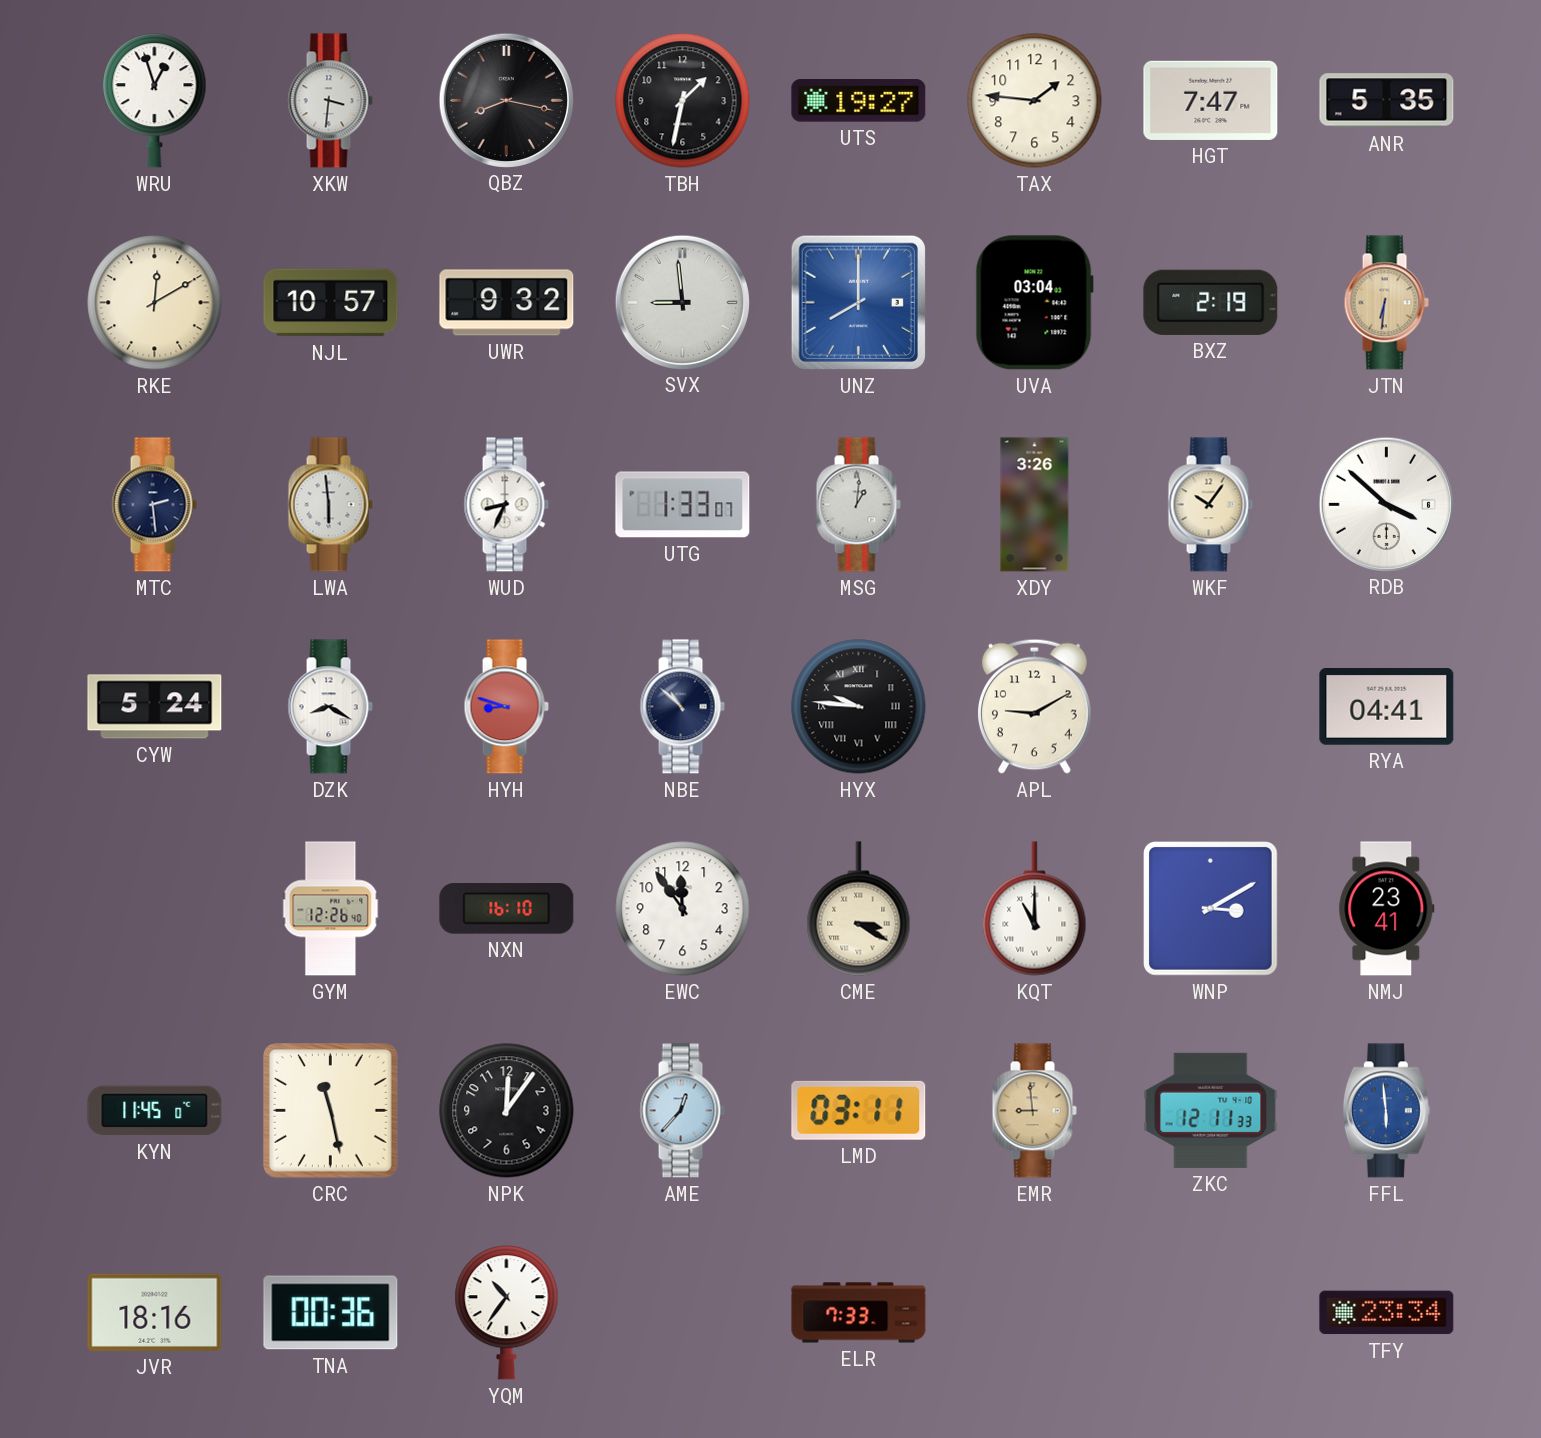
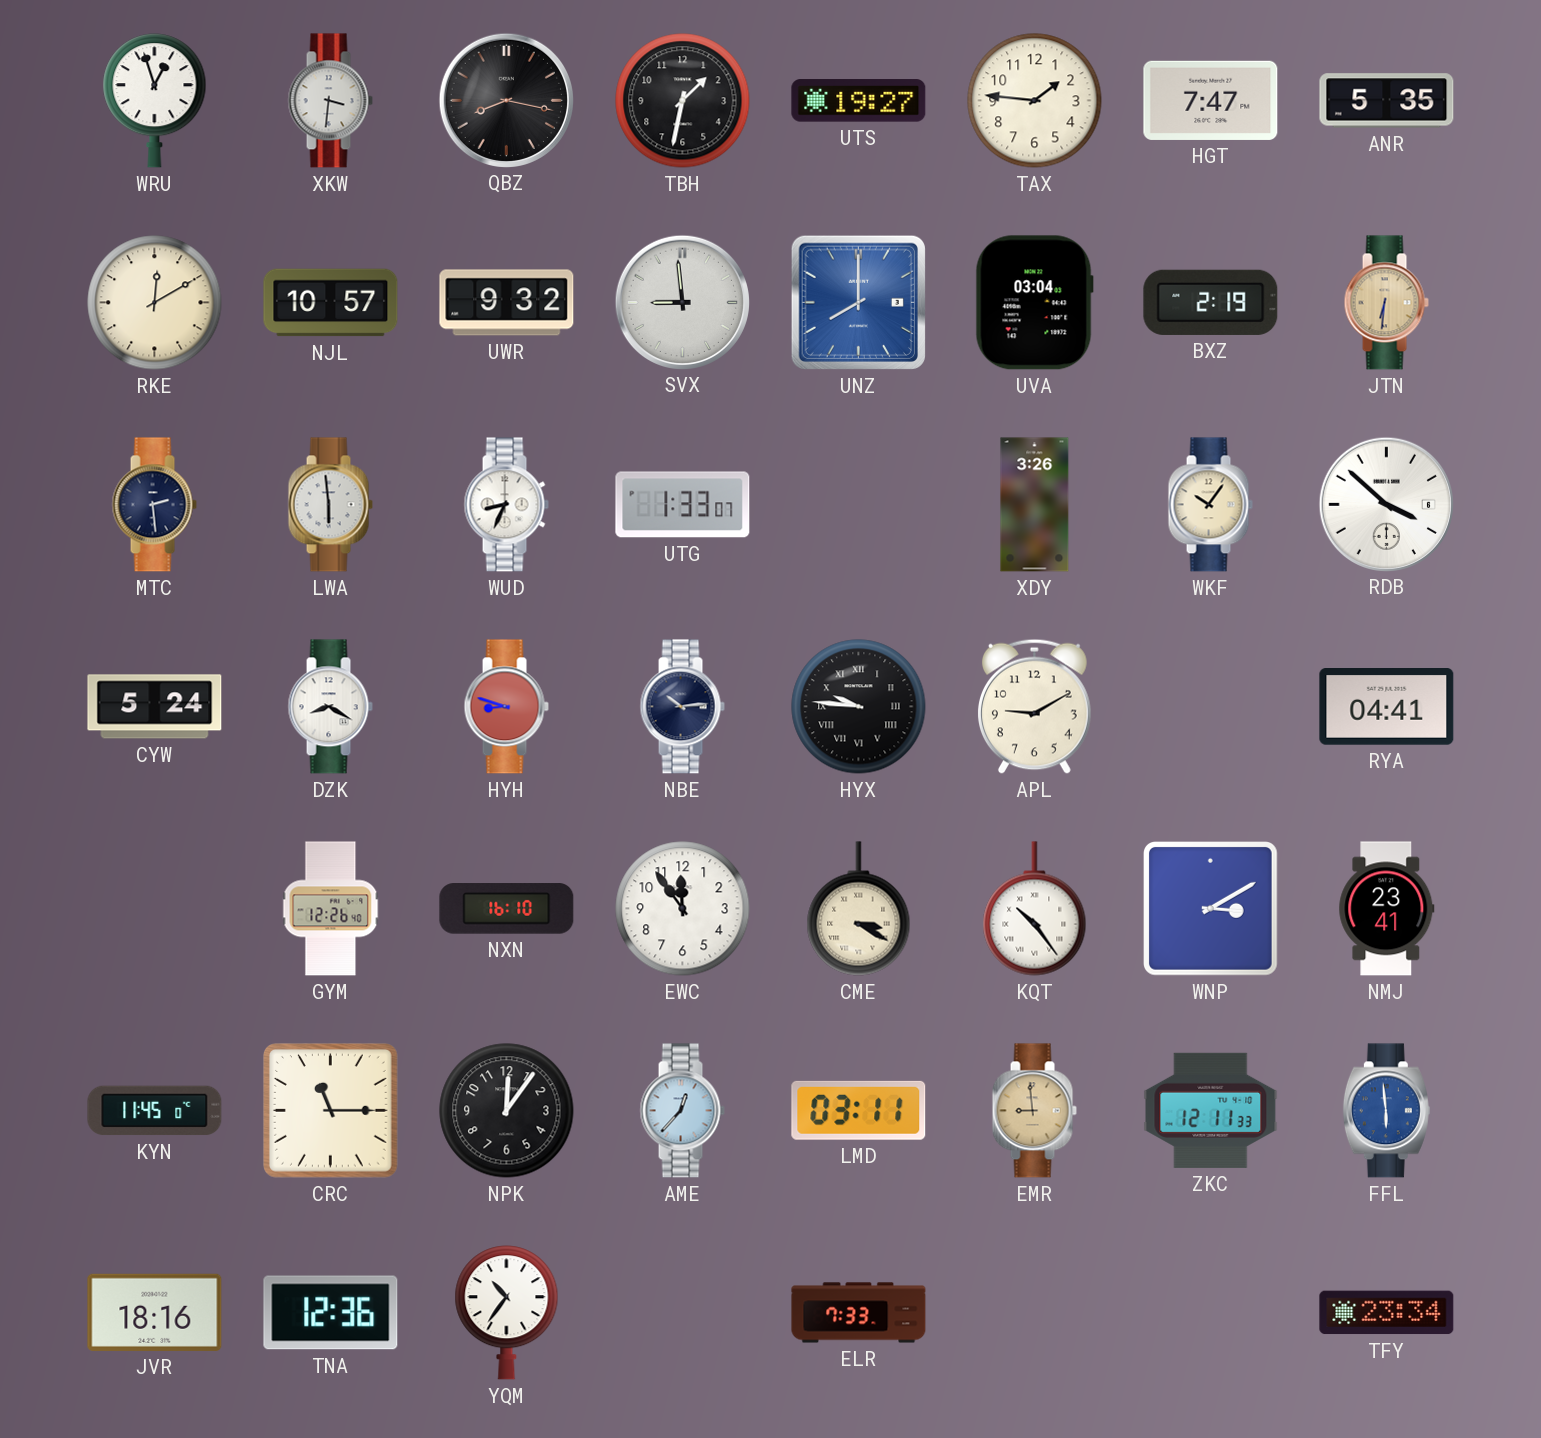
MSG: 1:01 -> none (858, 505)
NBE: 10:52 -> 10:14 (682, 707)
KQT: 11:00 -> 10:24 (1035, 909)
CRC: 11:28 -> 11:15 (331, 1111)
TNA: 00:36 -> 12:36 (331, 1313)
